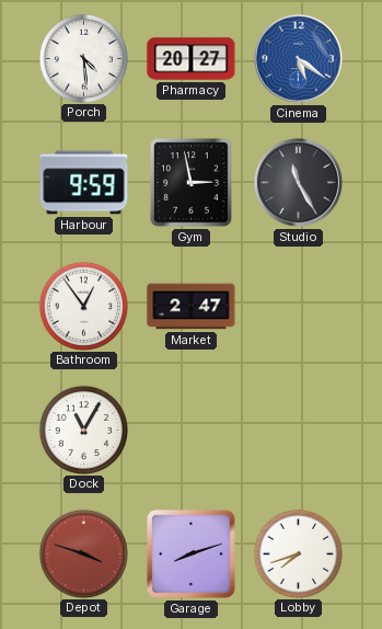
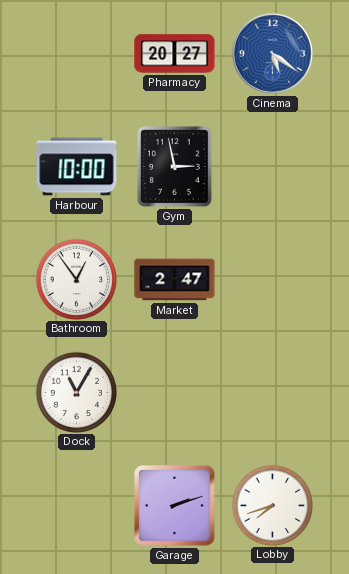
Porch: 4:29 -> none (83, 58)
Harbour: 9:59 -> 10:00 (77, 167)
Studio: 11:25 -> none (298, 182)
Depot: 3:48 -> none (83, 553)
Garage: 8:12 -> 2:12 (175, 506)
